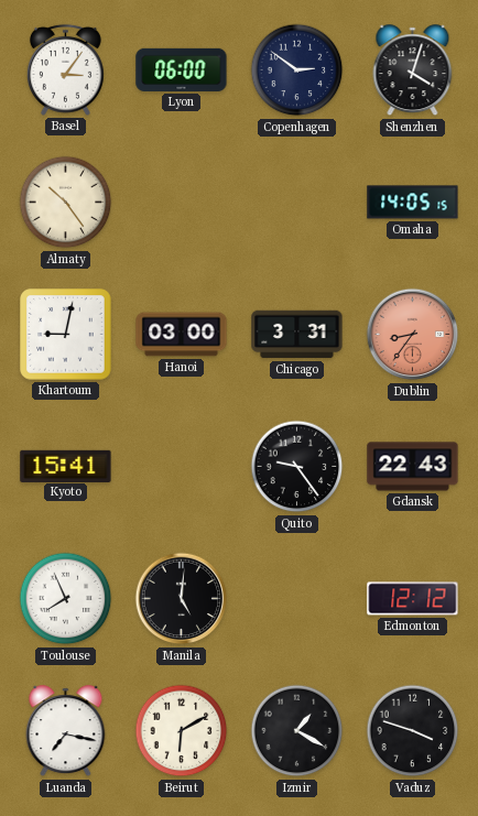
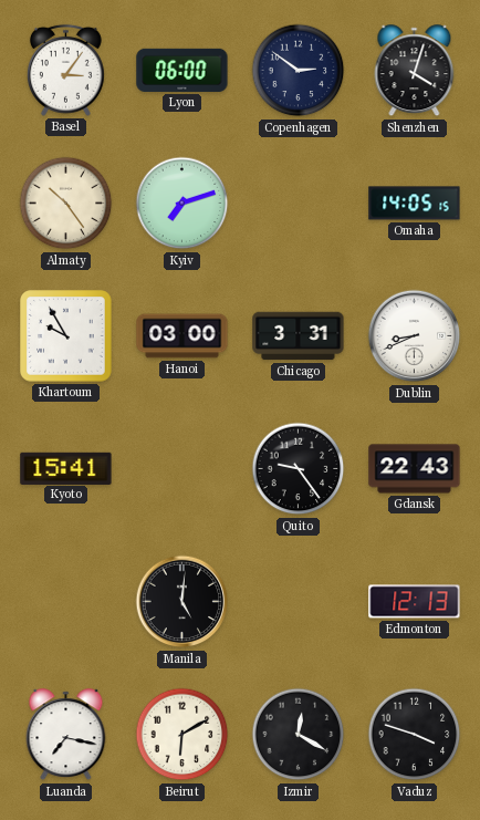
Kyiv: none -> 7:12 (182, 204)
Khartoum: 9:02 -> 9:55 (66, 336)
Dublin: 8:36 -> 8:41 (415, 336)
Dublin dial: salmon -> white (415, 336)
Toulouse: 7:56 -> none (66, 599)
Edmonton: 12:12 -> 12:13 (415, 602)
Izmir: 1:20 -> 12:20 (299, 735)
